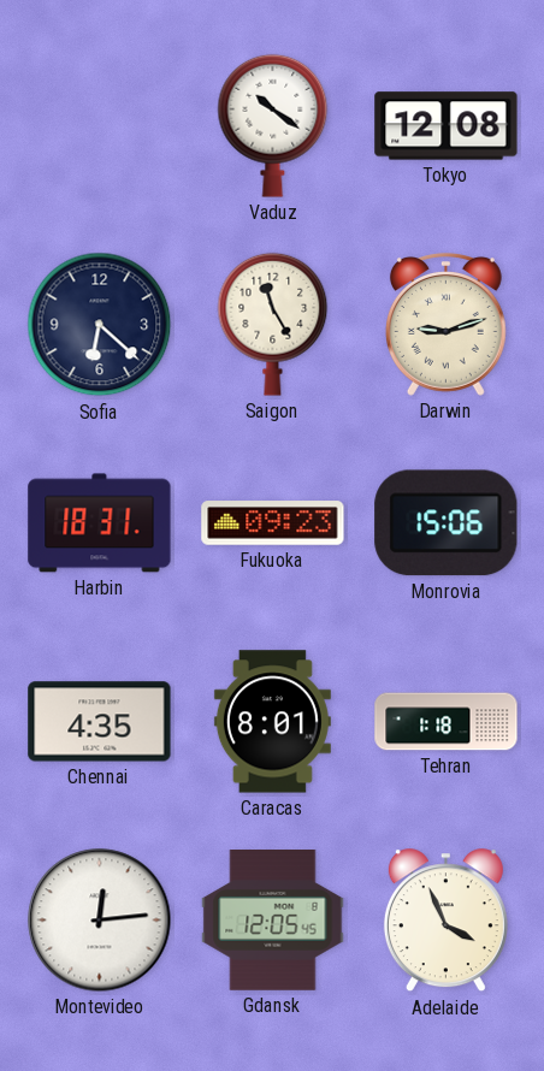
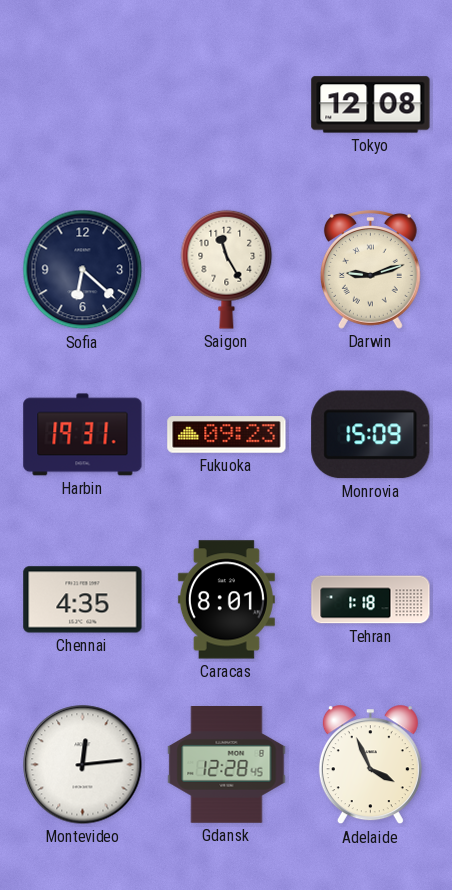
Vaduz: 10:21 -> none (273, 125)
Harbin: 18:31 -> 19:31 (83, 435)
Monrovia: 15:06 -> 15:09 (371, 435)
Gdansk: 12:05 -> 12:28 (227, 765)
